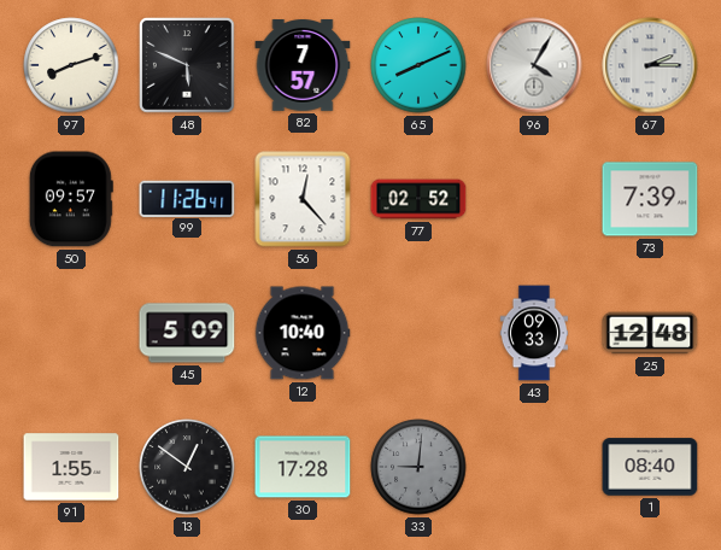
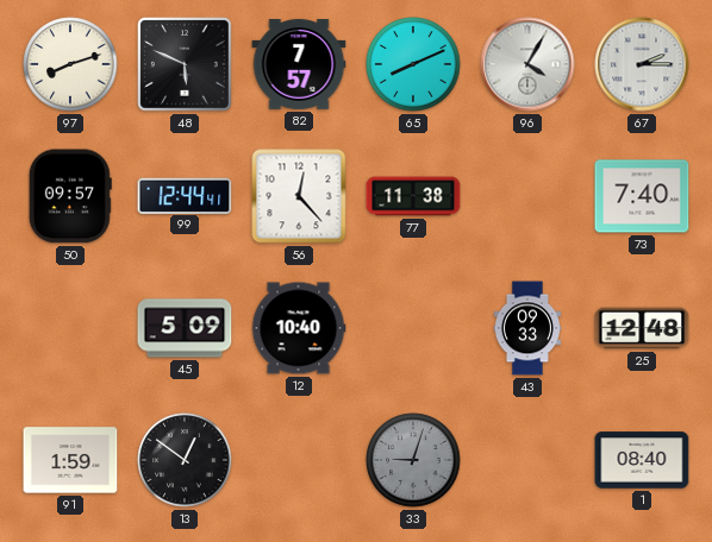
99: 11:26 -> 12:44 (185, 195)
77: 02:52 -> 11:38 (413, 196)
73: 7:39 -> 7:40 (642, 196)
91: 1:55 -> 1:59 (70, 460)
30: 17:28 -> none (303, 467)
33: 9:01 -> 9:03 (413, 460)
